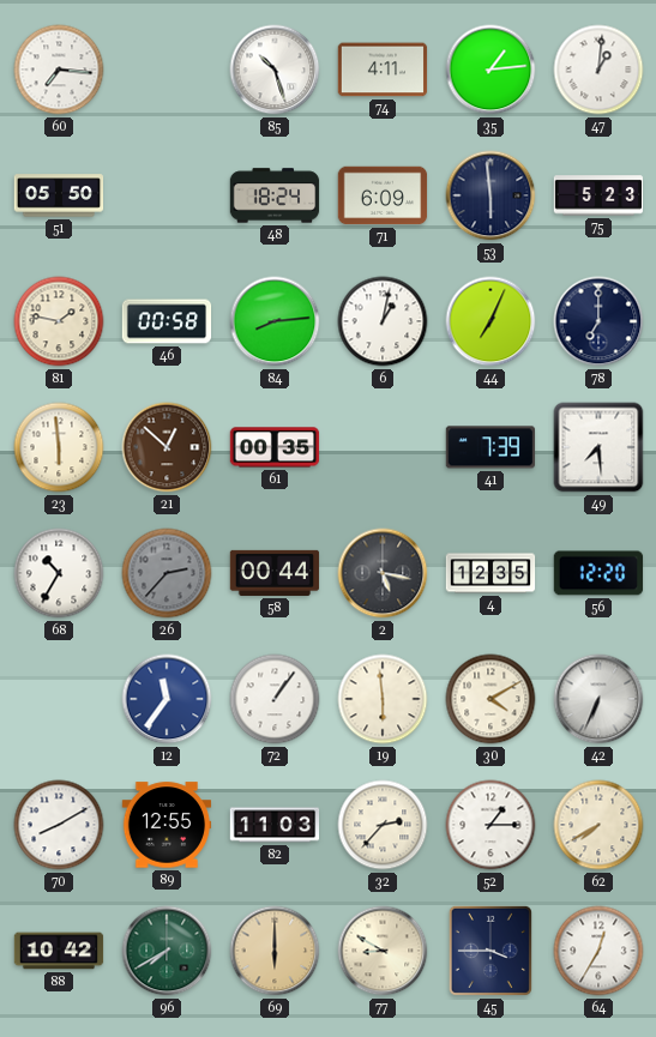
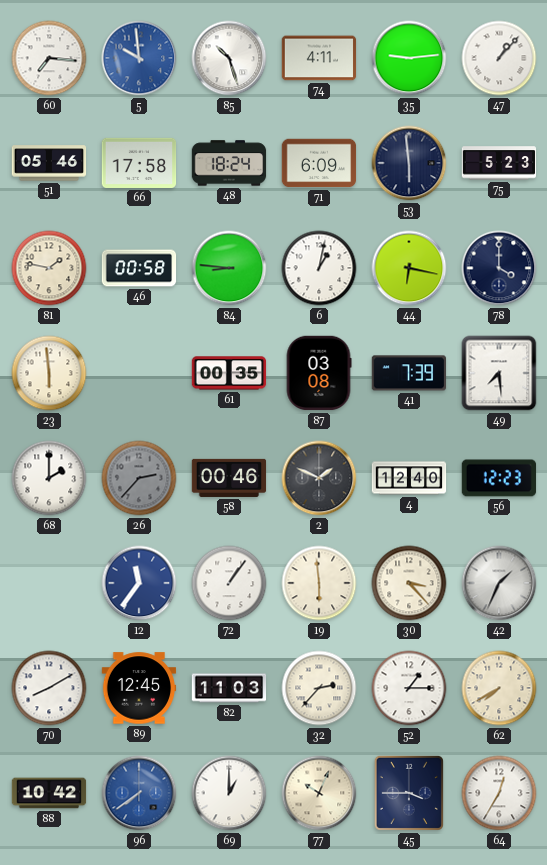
5: none -> 9:59 (139, 58)
35: 1:14 -> 9:14 (409, 58)
47: 1:01 -> 1:07 (499, 58)
51: 05:50 -> 05:46 (49, 163)
66: none -> 17:58 (139, 163)
84: 8:14 -> 8:46 (229, 268)
44: 7:04 -> 6:17 (409, 268)
78: 7:00 -> 4:00 (499, 268)
21: 12:52 -> none (167, 447)
87: none -> 03:08 (319, 373)
68: 10:35 -> 2:00 (49, 478)
58: 00:44 -> 00:46 (229, 478)
2: 5:17 -> 1:49 (319, 478)
4: 12:35 -> 12:40 (409, 478)
56: 12:20 -> 12:23 (499, 478)
30: 4:10 -> 3:23 (409, 583)
42: 6:34 -> 1:34 (499, 583)
89: 12:55 -> 12:45 (139, 688)
96: 7:40 -> 7:39 (139, 793)
96 dial: green -> blue (139, 793)
69: 6:00 -> 1:00 (229, 793)
69 dial: champagne -> white (229, 793)
77: 8:50 -> 10:04 (319, 793)
